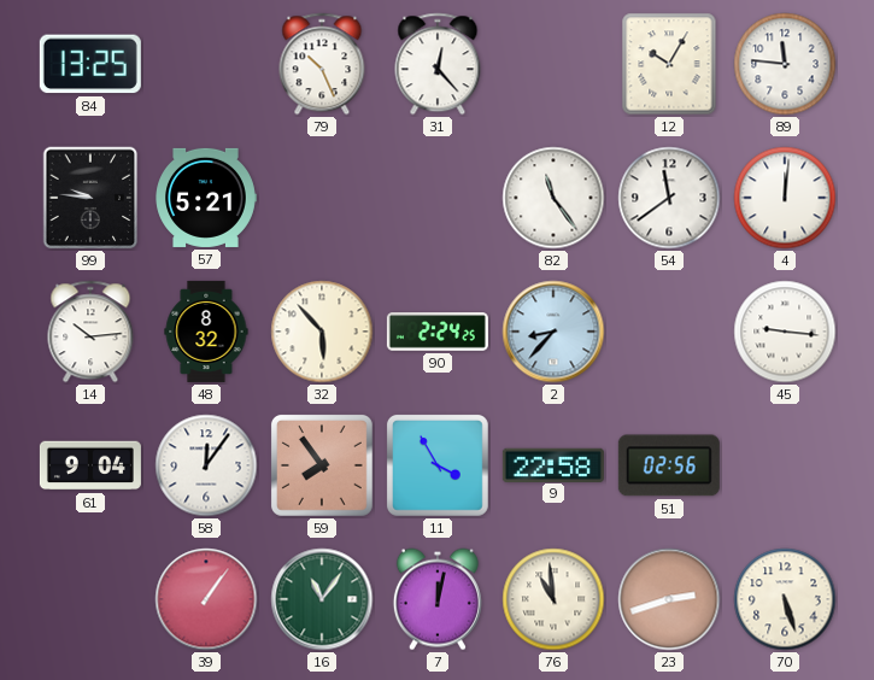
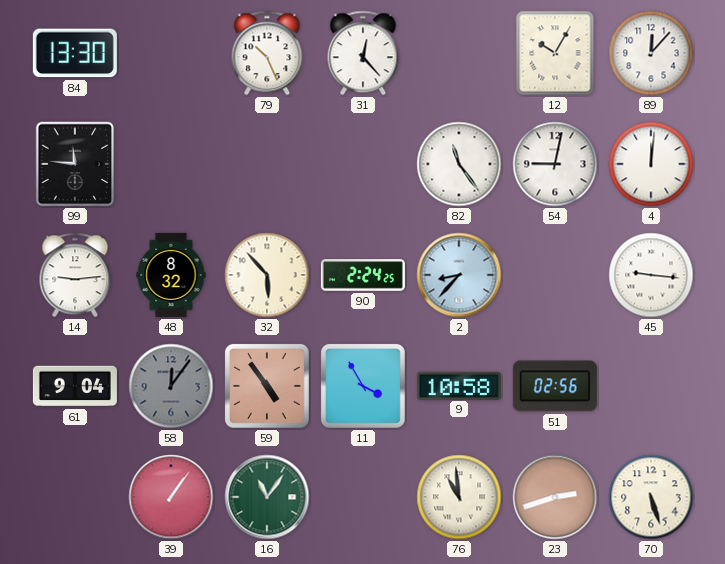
84: 13:25 -> 13:30 (75, 53)
89: 11:46 -> 12:07 (651, 53)
99: 9:46 -> 11:46 (75, 164)
57: 5:21 -> none (206, 198)
54: 11:39 -> 9:02 (555, 164)
14: 10:14 -> 9:14 (75, 275)
58 dial: white -> grey (171, 386)
59: 7:54 -> 4:54 (267, 386)
9: 22:58 -> 10:58 (459, 385)
7: 12:02 -> none (438, 599)
